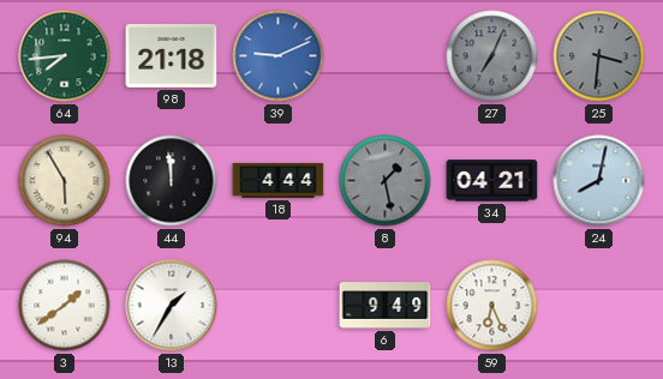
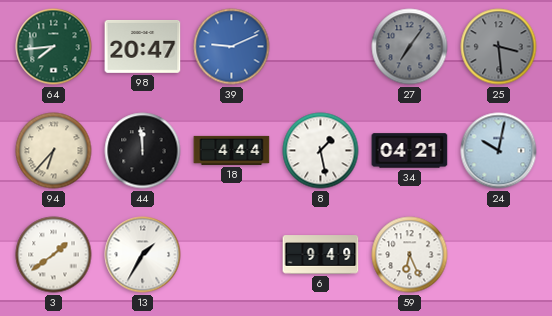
98: 21:18 -> 20:47 (143, 46)
27: 7:04 -> 7:06 (410, 47)
25: 3:31 -> 3:29 (499, 47)
94: 5:55 -> 6:37 (54, 151)
8 dial: grey -> white (321, 151)
24: 8:02 -> 10:02 (499, 151)
